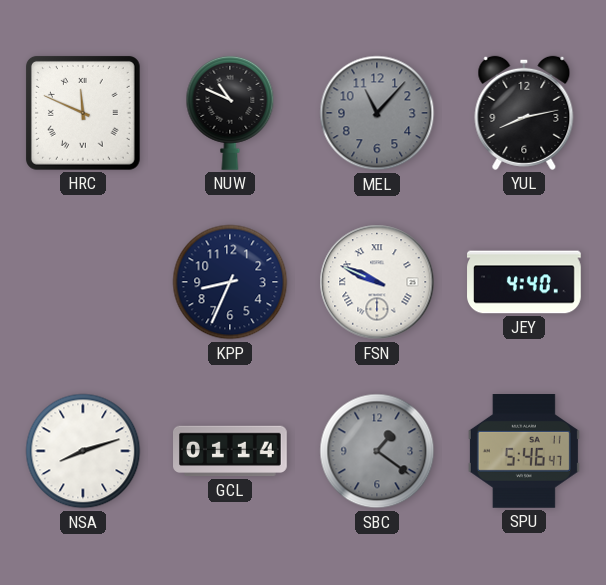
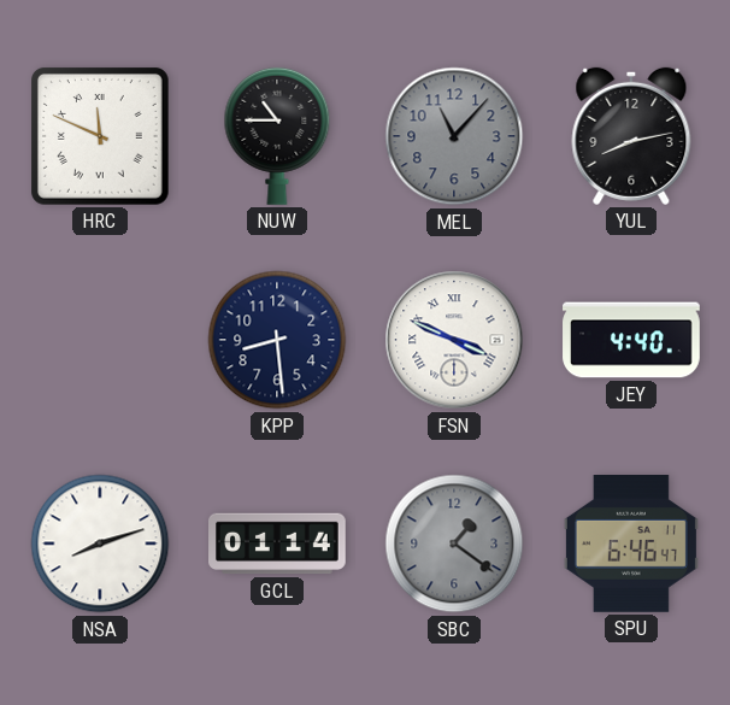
NUW: 10:49 -> 10:45 (277, 136)
KPP: 8:34 -> 8:29 (277, 340)
FSN: 9:49 -> 3:49 (454, 340)
SPU: 5:46 -> 6:46 (631, 545)
